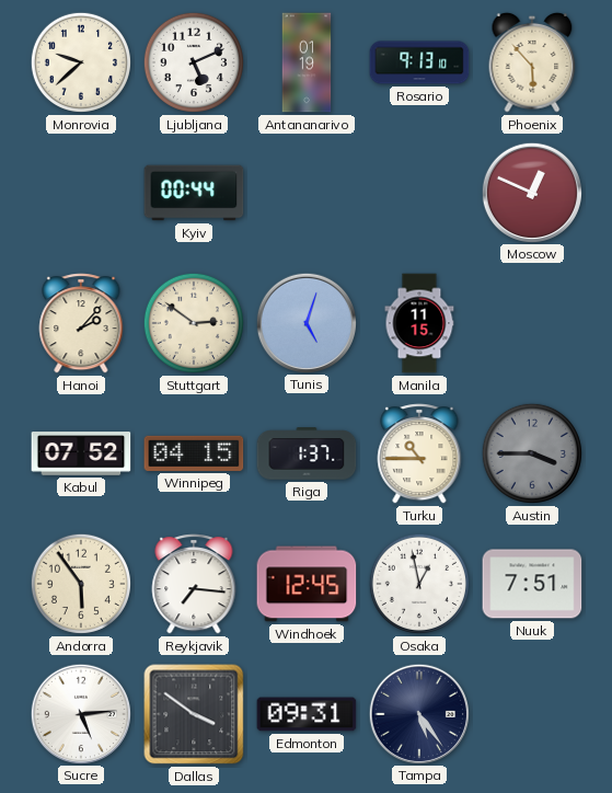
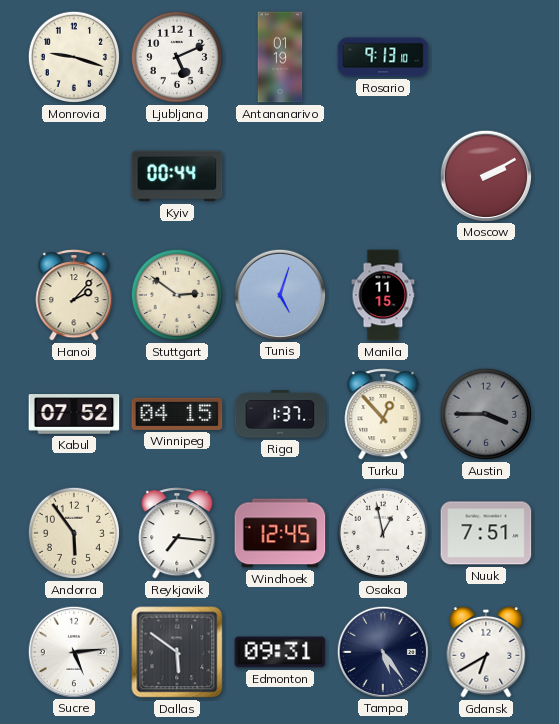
Monrovia: 9:38 -> 9:18 (74, 57)
Phoenix: 5:53 -> none (532, 62)
Moscow: 12:49 -> 2:10 (485, 175)
Turku: 10:45 -> 12:53 (383, 414)
Dallas: 3:51 -> 5:51 (177, 652)
Gdansk: none -> 6:40 (486, 652)
